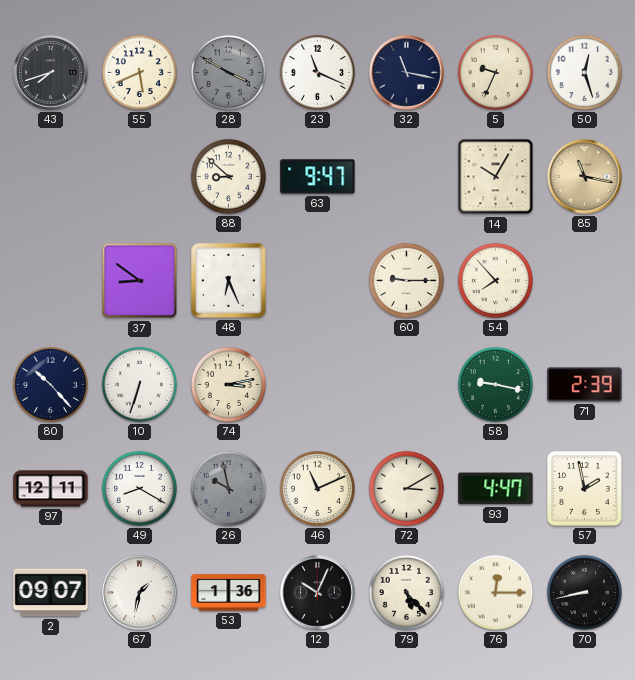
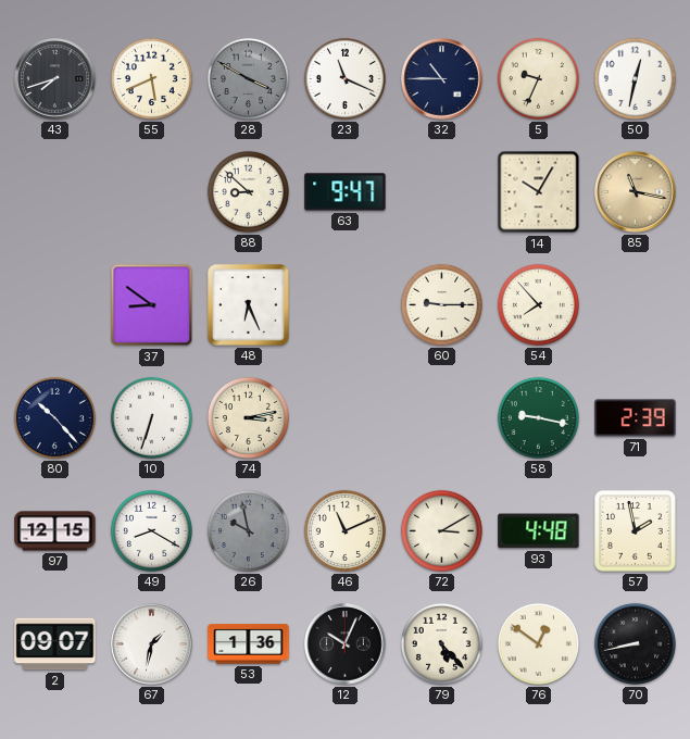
32: 11:17 -> 10:45 (442, 79)
50: 12:27 -> 12:32 (635, 78)
97: 12:11 -> 12:15 (55, 531)
93: 4:47 -> 4:48 (539, 531)
76: 12:15 -> 12:51 (538, 643)
